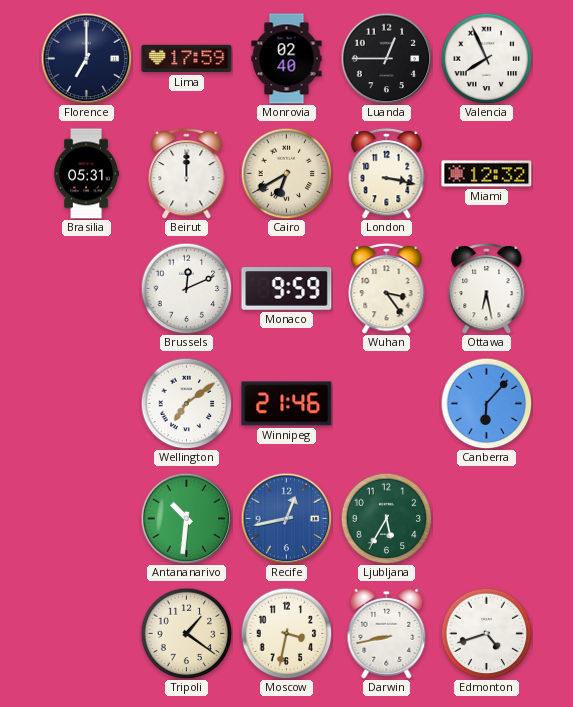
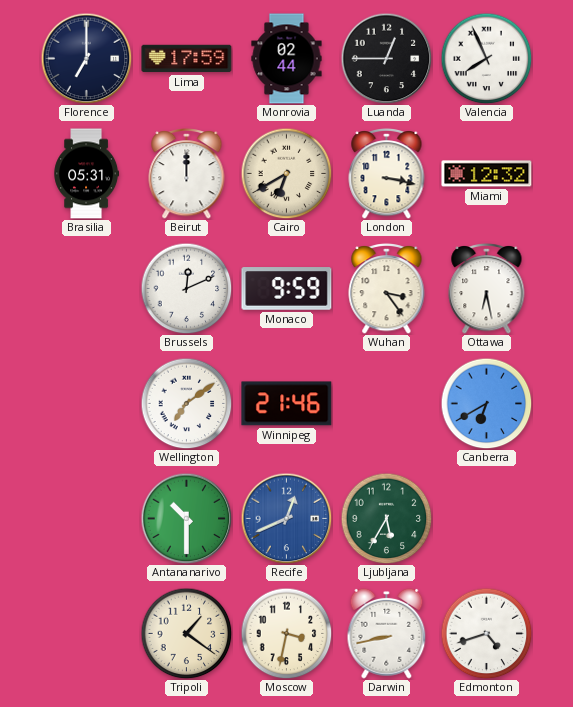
Monrovia: 02:40 -> 02:44 (287, 59)
Canberra: 6:07 -> 6:40 (486, 403)
Antananarivo: 10:31 -> 10:30 (186, 518)
Recife: 12:43 -> 12:41 (286, 518)
